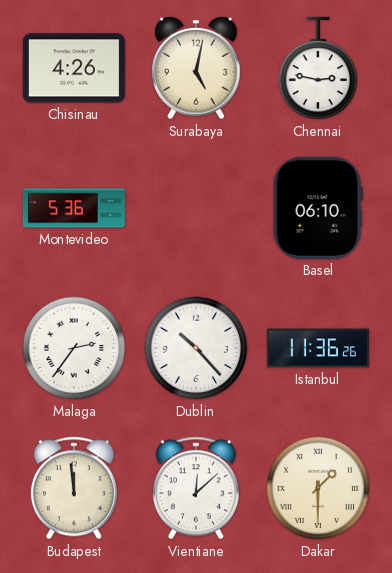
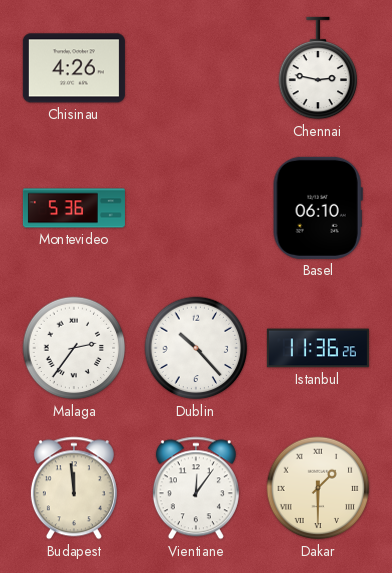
Surabaya: 5:02 -> none (197, 68)
Vientiane: 12:08 -> 12:06 (196, 488)
